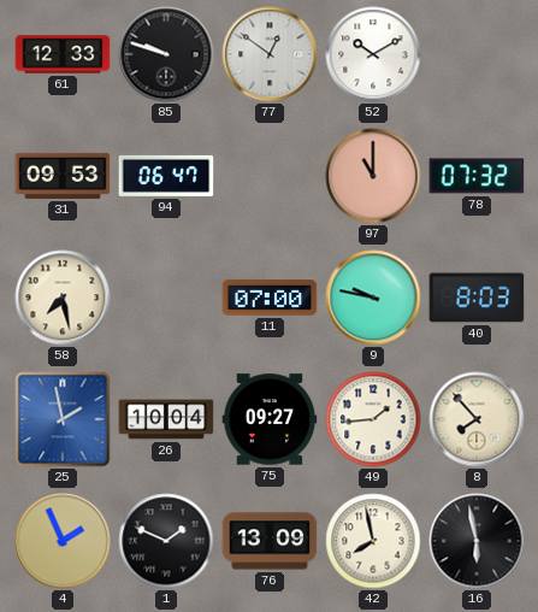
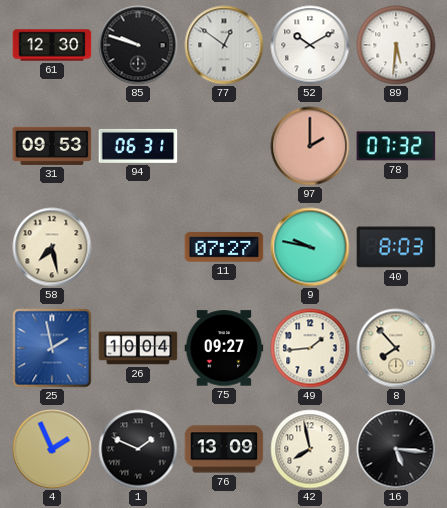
61: 12:33 -> 12:30 (52, 45)
89: none -> 5:31 (396, 45)
94: 06:47 -> 06:31 (138, 146)
97: 11:00 -> 2:00 (310, 146)
11: 07:00 -> 07:27 (224, 247)
16: 5:58 -> 5:16 (396, 449)
